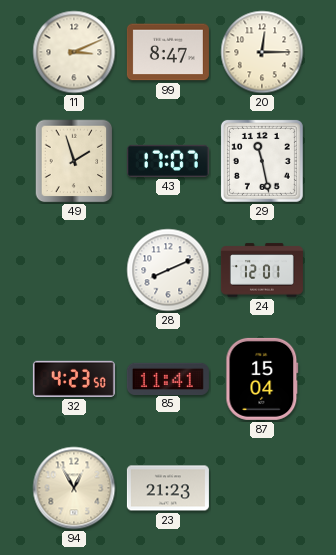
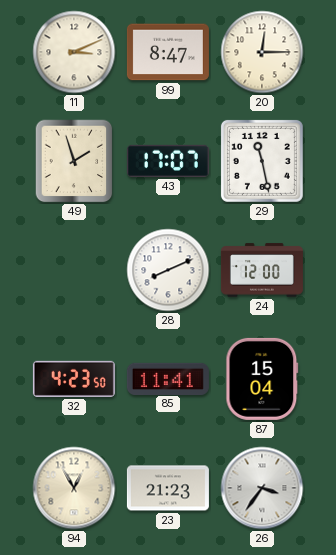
24: 12:01 -> 12:00 (262, 270)
26: none -> 3:36 (262, 488)
